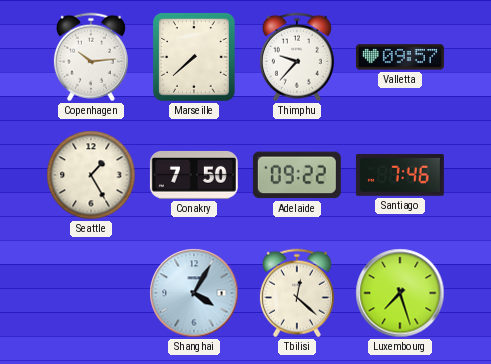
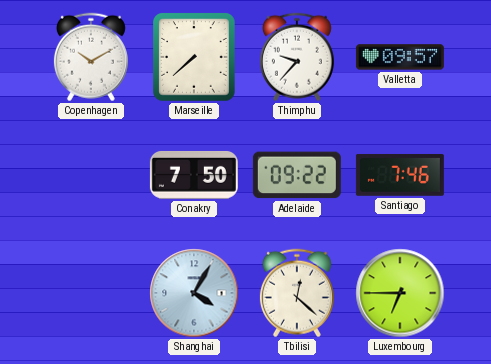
Copenhagen: 10:14 -> 10:10 (91, 57)
Seattle: 1:25 -> none (91, 175)
Luxembourg: 7:27 -> 6:45 (400, 293)
